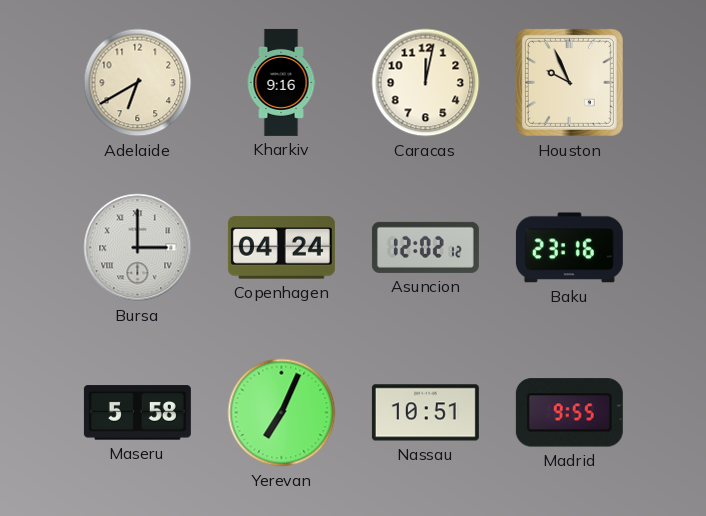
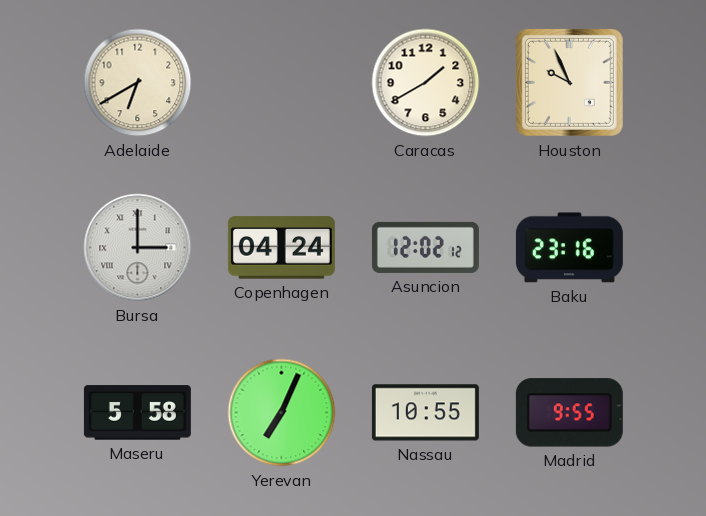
Kharkiv: 9:16 -> none (281, 82)
Caracas: 12:02 -> 1:40 (426, 83)
Nassau: 10:51 -> 10:55 (425, 413)
